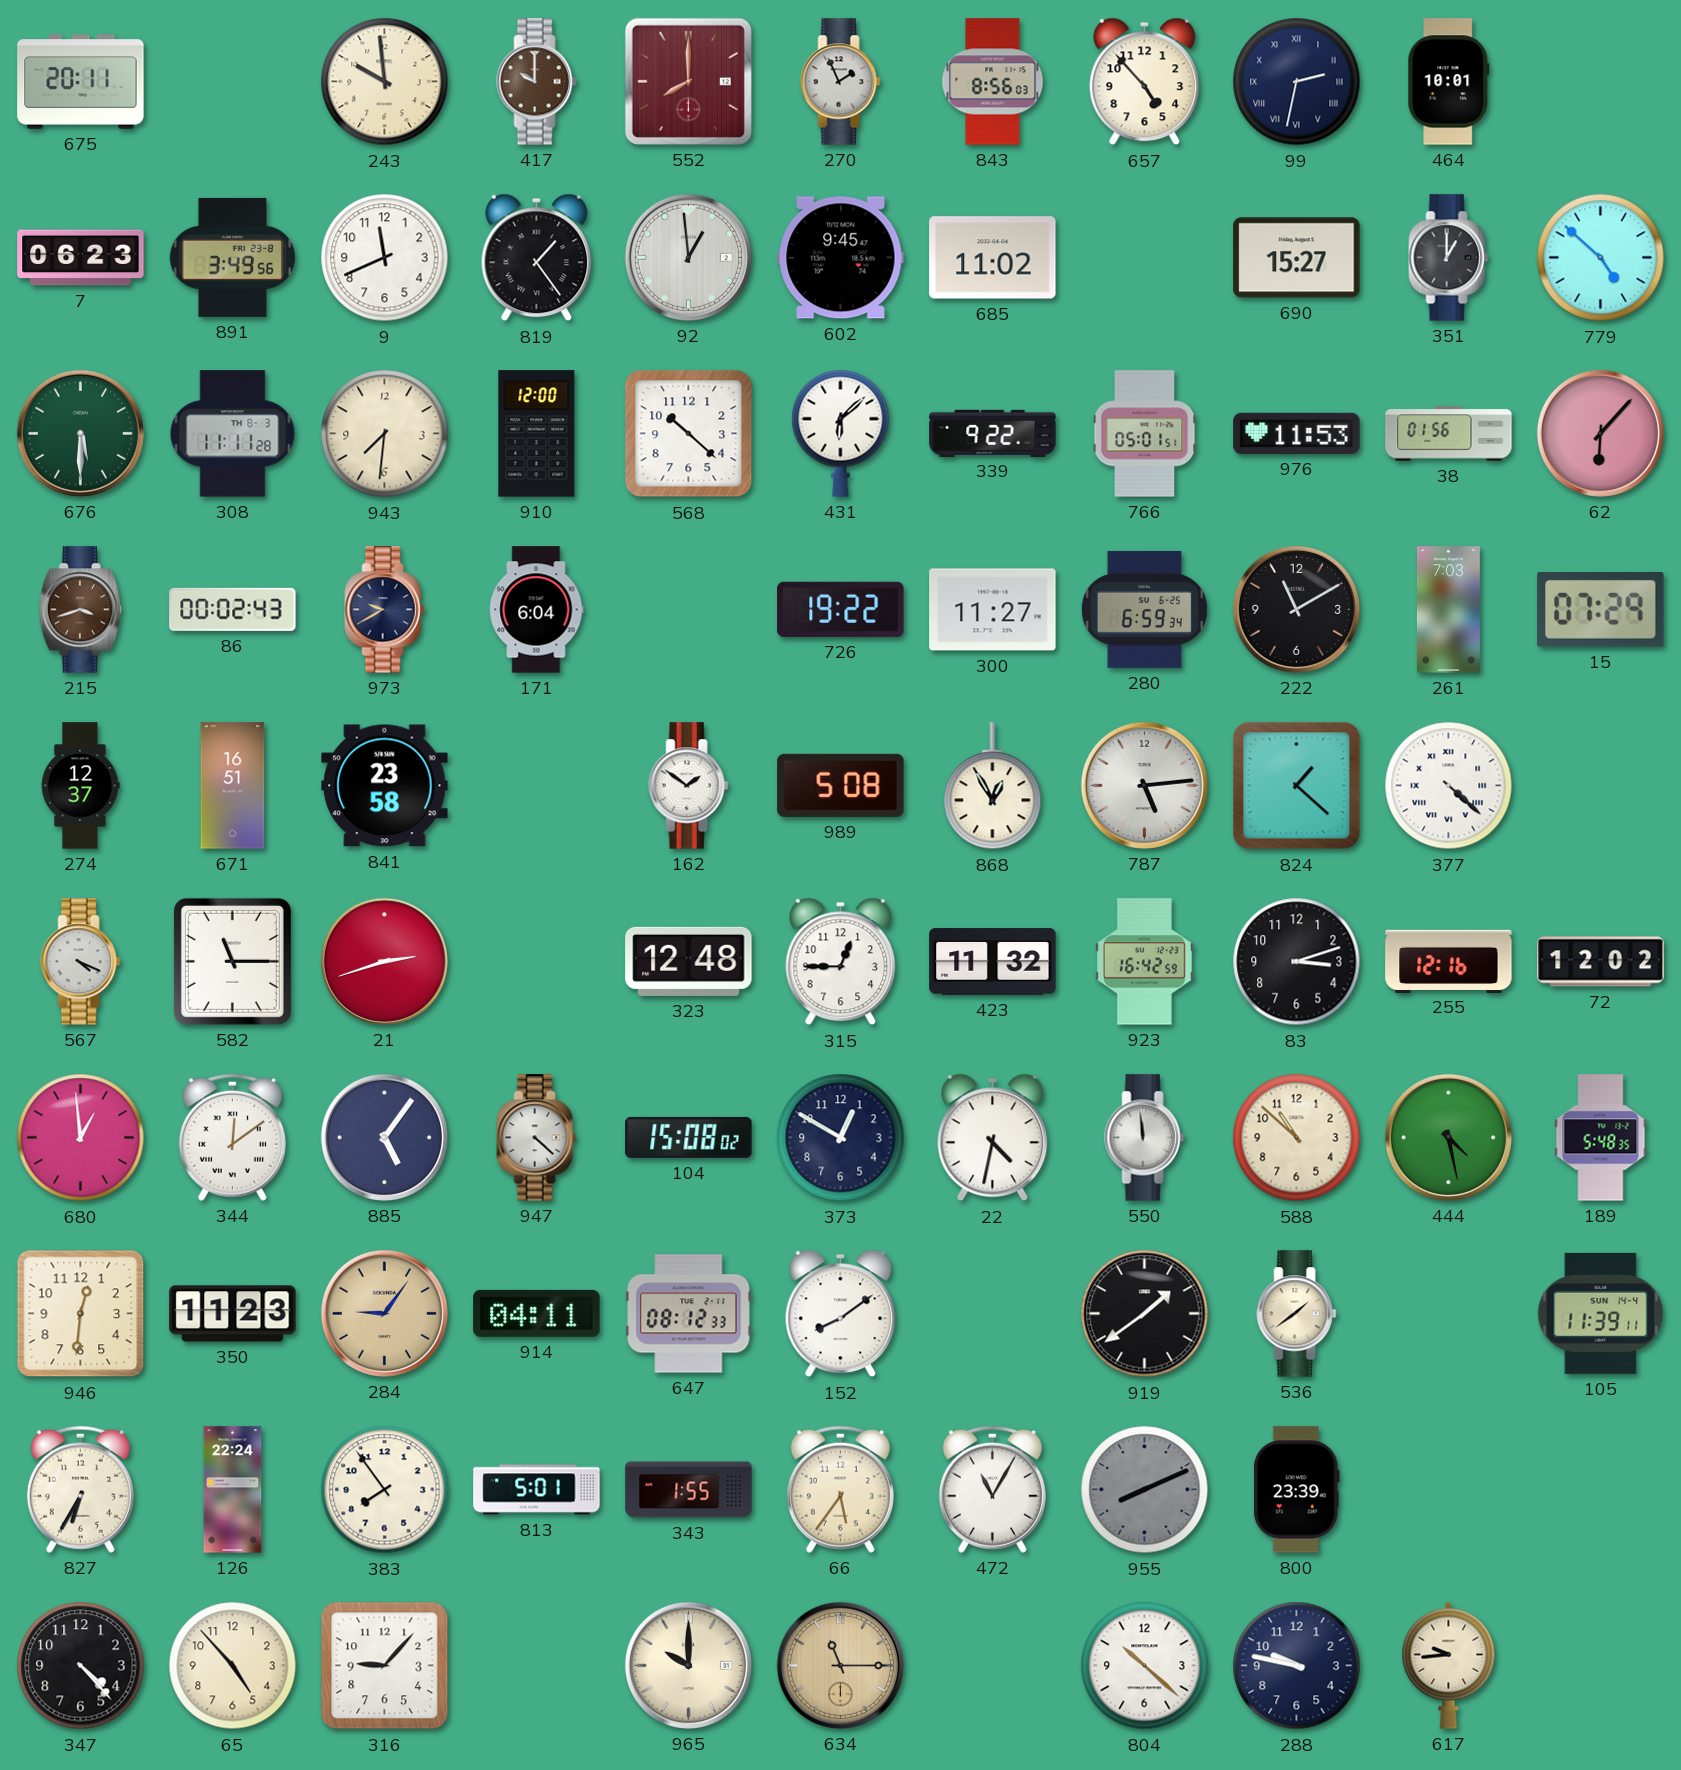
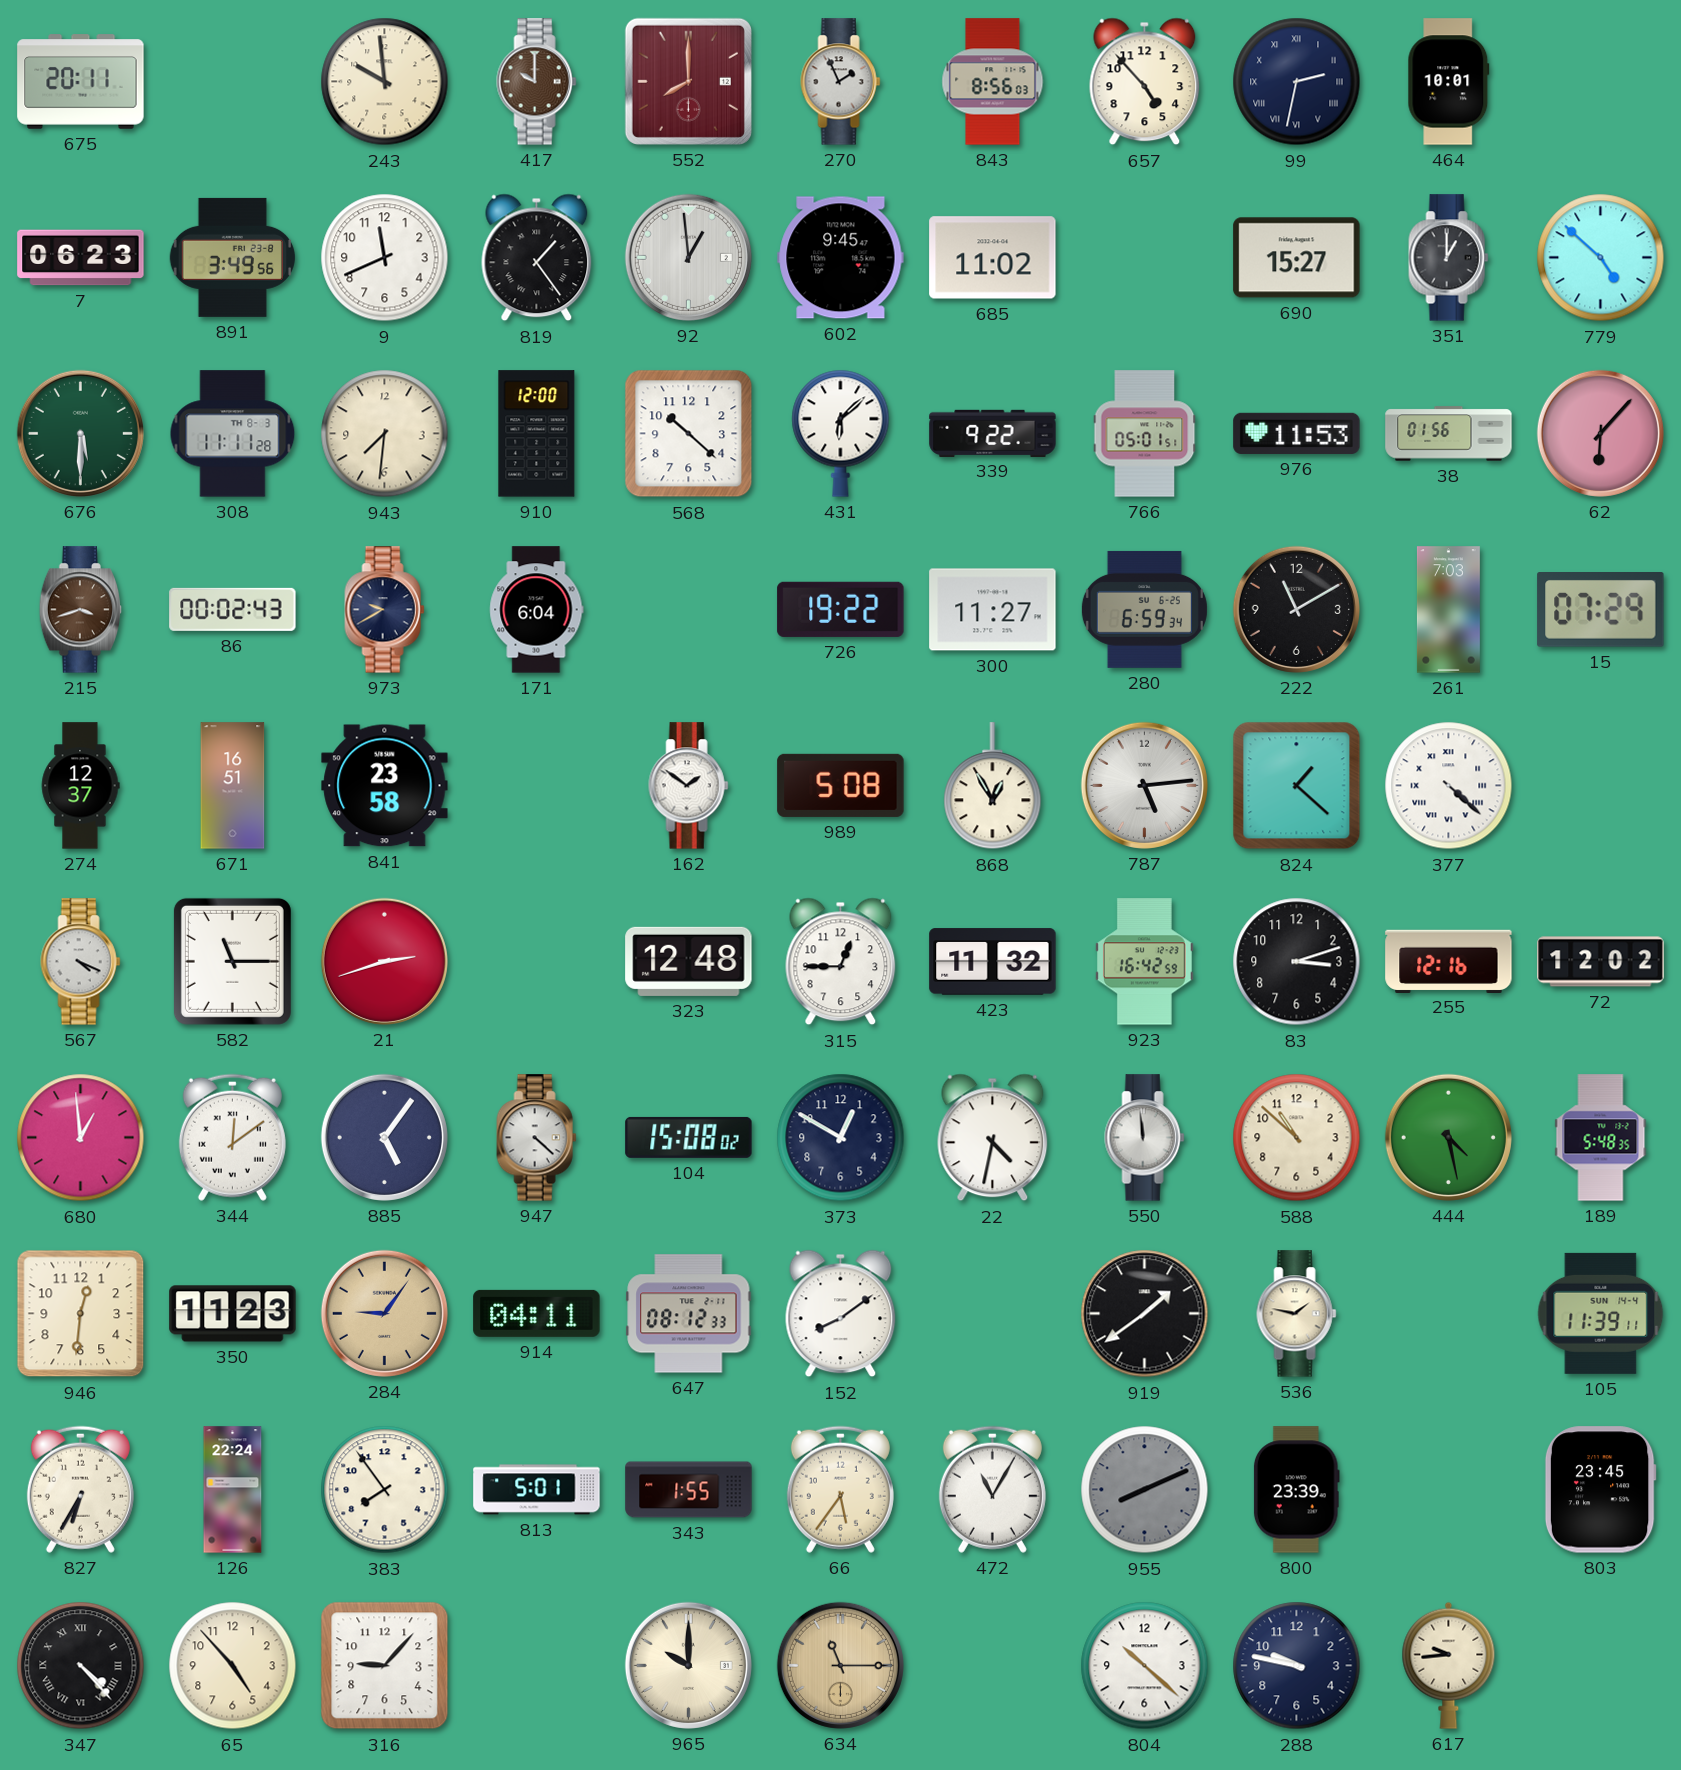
536: 1:39 -> 1:47 (1297, 1314)
803: none -> 23:45 (1600, 1490)
347 numerals: Arabic -> Roman (81, 1666)
